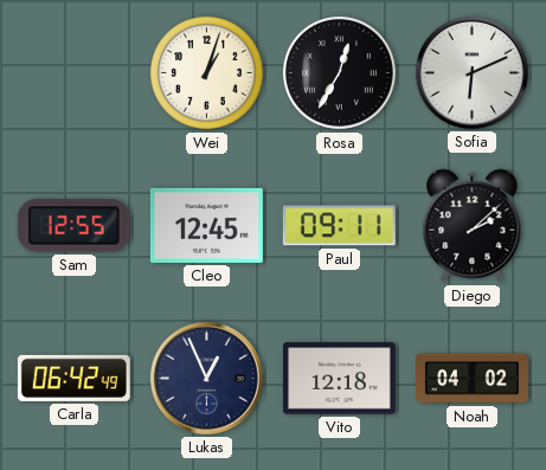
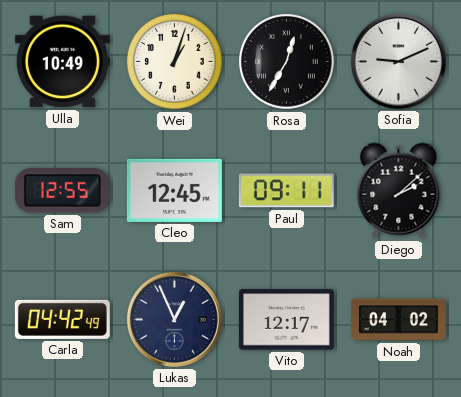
Ulla: none -> 10:49 (62, 62)
Sofia: 6:11 -> 9:11 (398, 61)
Carla: 06:42 -> 04:42 (62, 319)
Vito: 12:18 -> 12:17 (286, 320)
